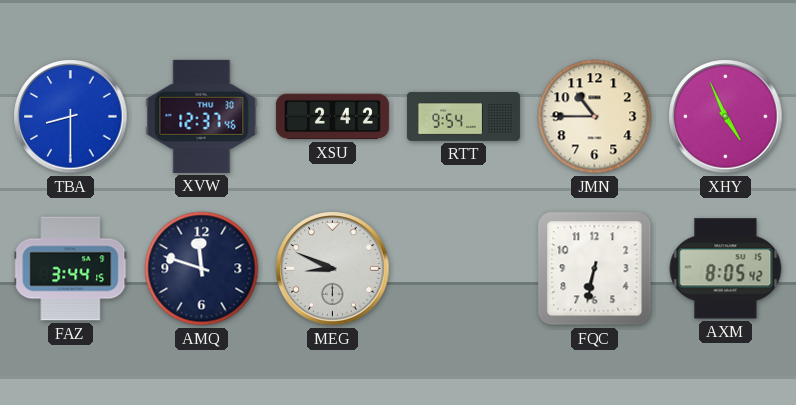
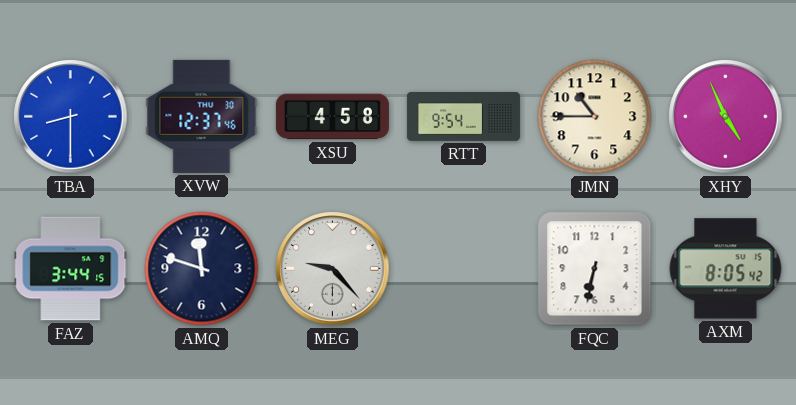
XSU: 2:42 -> 4:58 (332, 117)
MEG: 8:49 -> 9:23 (333, 269)
